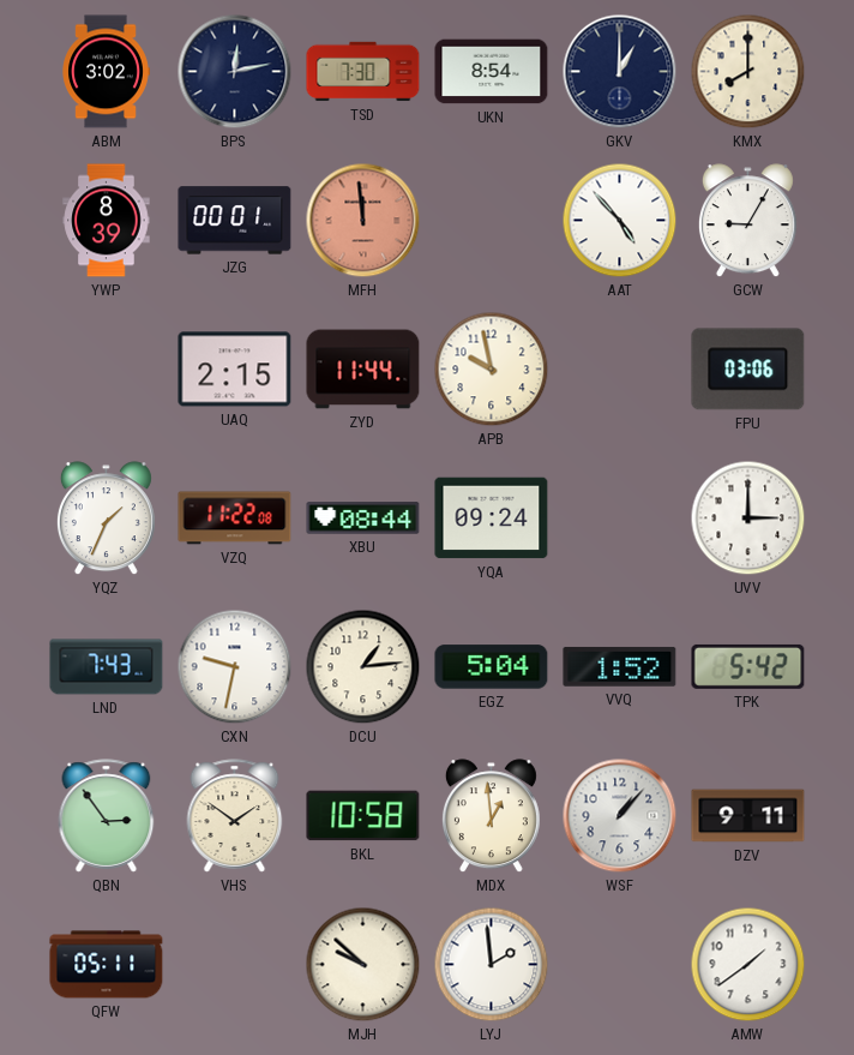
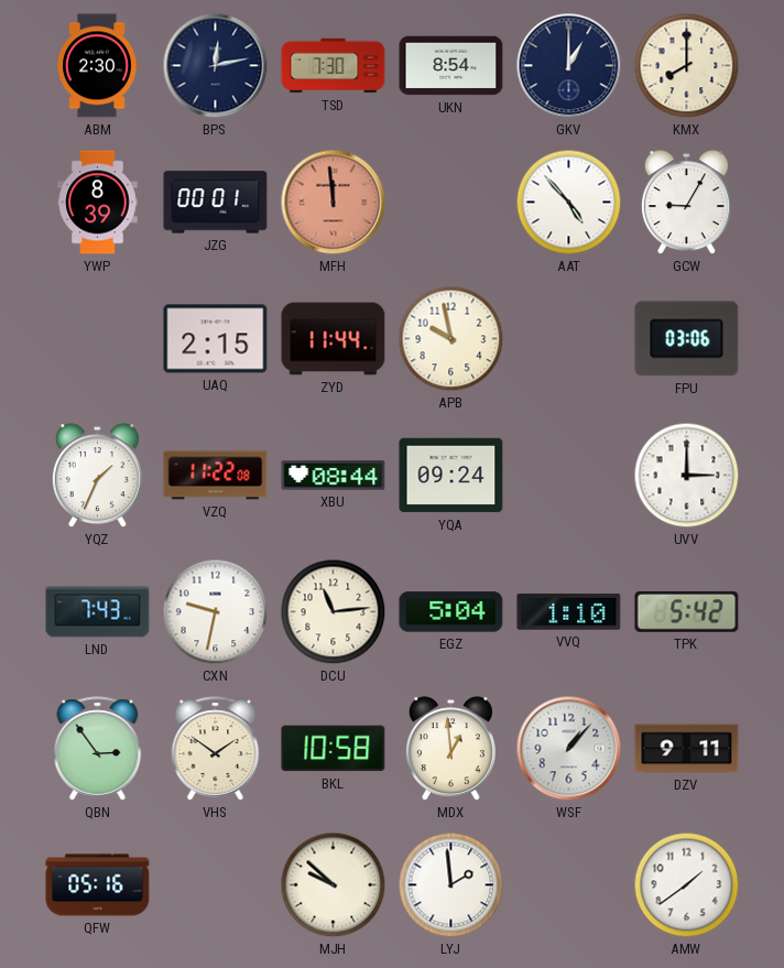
ABM: 3:02 -> 2:30 (97, 66)
DCU: 1:14 -> 11:14 (334, 612)
VVQ: 1:52 -> 1:10 (569, 612)
QFW: 05:11 -> 05:16 (98, 885)
